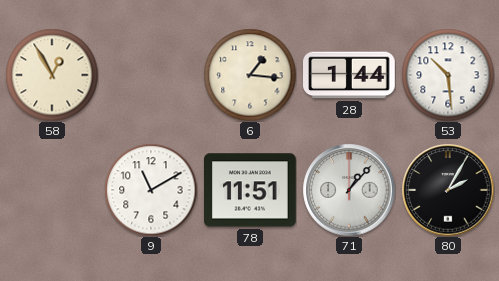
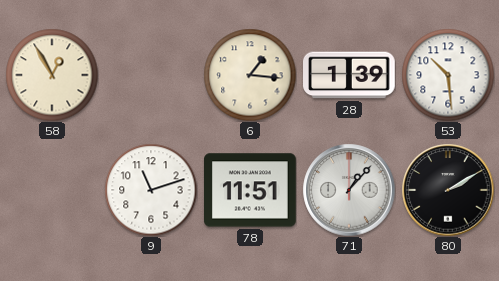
28: 1:44 -> 1:39 (350, 75)
9: 11:10 -> 11:12 (151, 190)
80: 2:05 -> 2:10 (448, 190)
